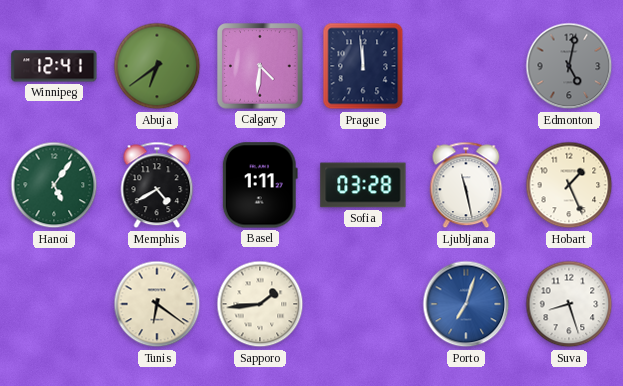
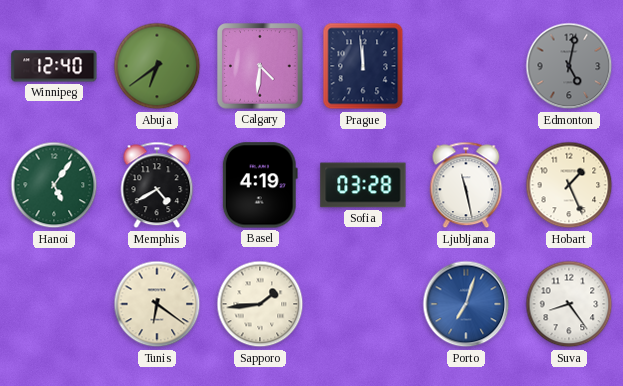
Winnipeg: 12:41 -> 12:40 (54, 66)
Basel: 1:11 -> 4:19 (260, 185)
Suva: 8:27 -> 8:24 (569, 304)
